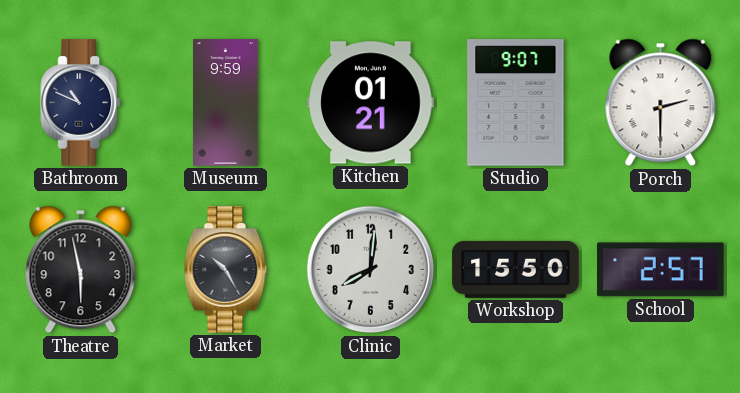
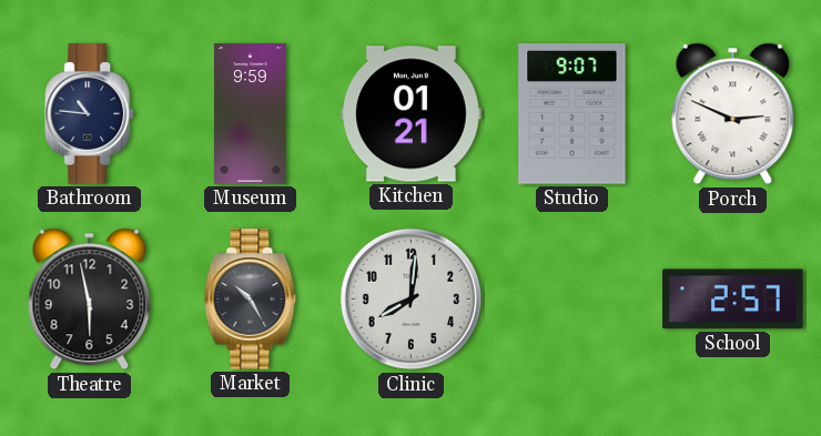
Bathroom: 10:49 -> 10:46 (89, 114)
Porch: 2:30 -> 2:49 (733, 114)
Workshop: 15:50 -> none (516, 269)
